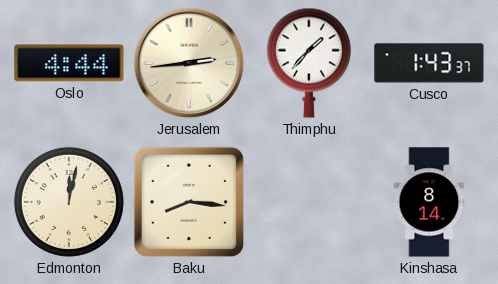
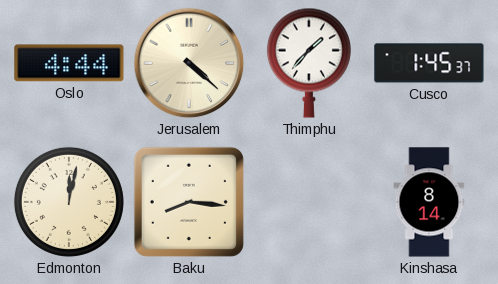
Jerusalem: 2:44 -> 4:22 (189, 63)
Cusco: 1:43 -> 1:45 (429, 63)
